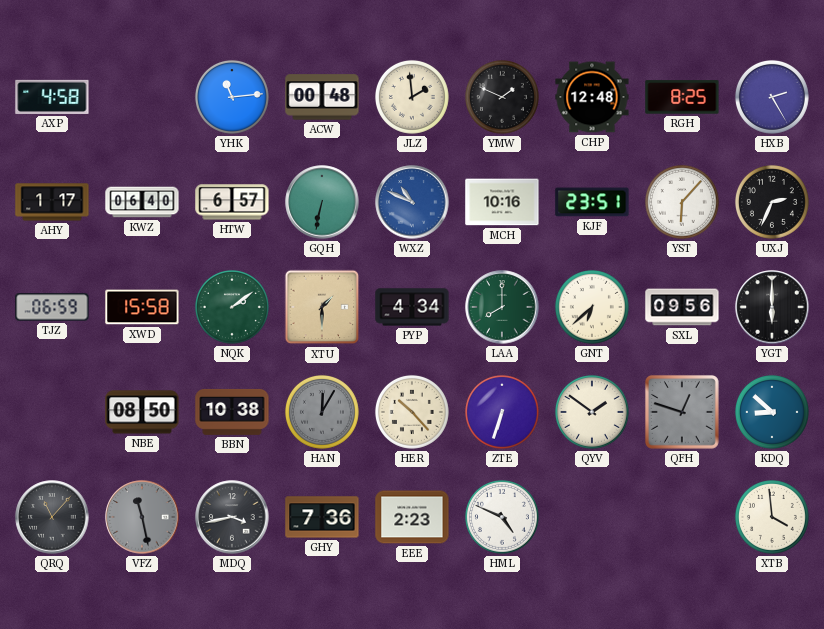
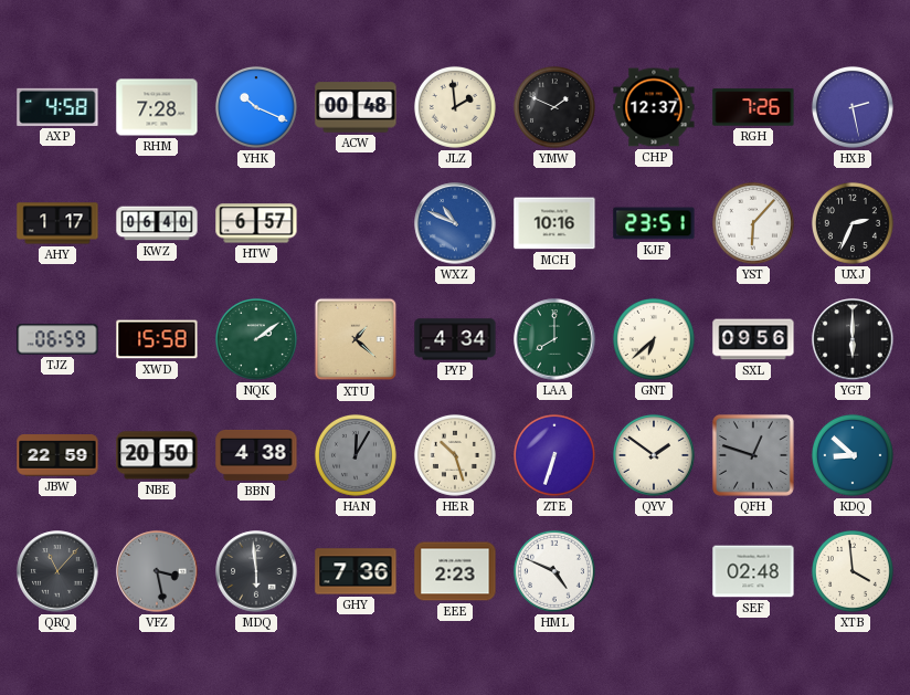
RHM: none -> 7:28 (157, 107)
YHK: 11:14 -> 10:19 (256, 107)
CHP: 12:48 -> 12:37 (654, 107)
RGH: 8:25 -> 7:26 (753, 107)
HXB: 2:25 -> 2:28 (853, 107)
GQH: 6:32 -> none (322, 202)
XTU: 1:30 -> 1:22 (356, 339)
JBW: none -> 22:59 (57, 455)
NBE: 08:50 -> 20:50 (157, 455)
BBN: 10:38 -> 4:38 (256, 455)
HER: 10:23 -> 10:27 (455, 455)
VFZ: 11:28 -> 3:28 (157, 571)
MDQ: 3:43 -> 5:59 (256, 571)
SEF: none -> 02:48 (753, 571)
